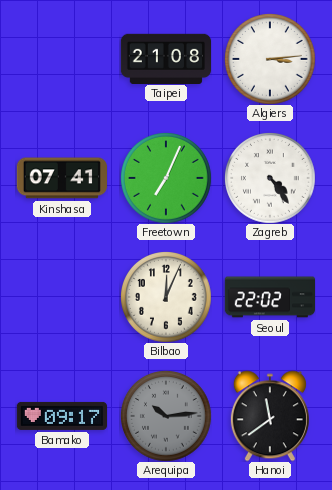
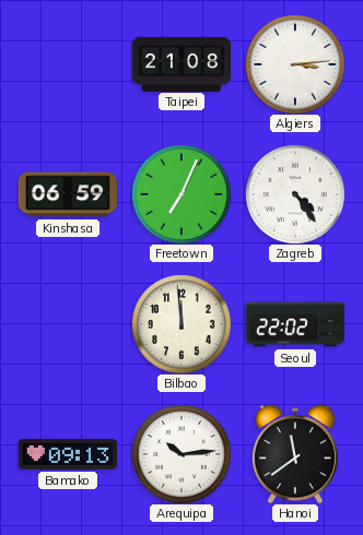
Kinshasa: 07:41 -> 06:59 (68, 194)
Bilbao: 12:04 -> 11:59 (181, 324)
Bamako: 09:17 -> 09:13 (67, 454)
Arequipa dial: grey -> white (181, 454)
